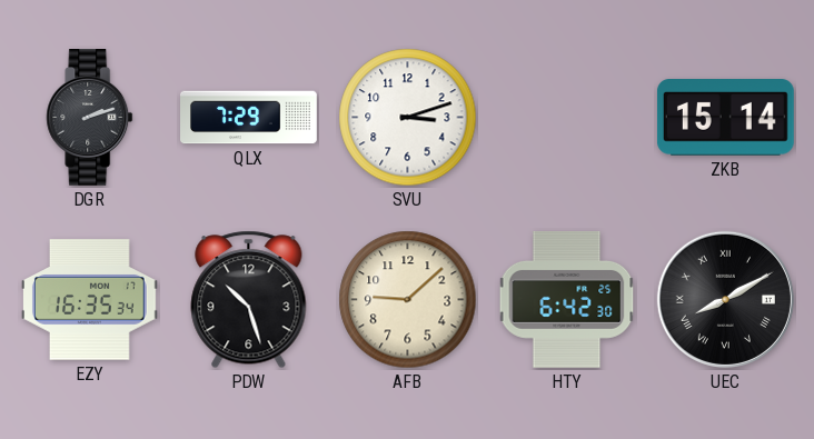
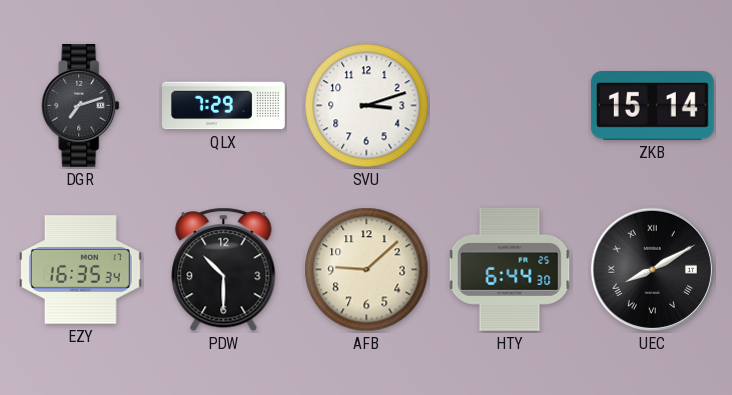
DGR: 2:12 -> 7:12 (81, 106)
PDW: 10:27 -> 10:30 (224, 270)
HTY: 6:42 -> 6:44 (510, 270)
